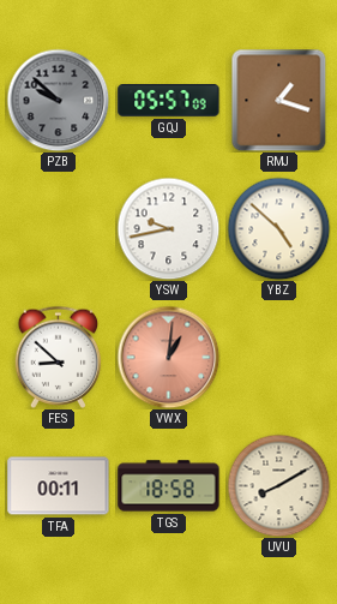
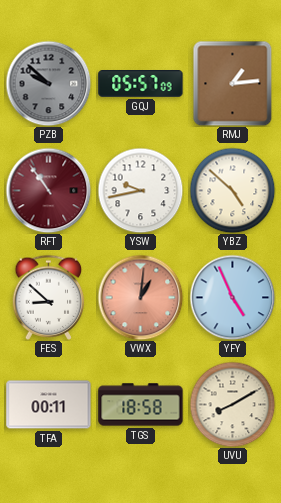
RMJ: 1:18 -> 1:14 (233, 83)
RFT: none -> 10:54 (48, 190)
YFY: none -> 4:56 (232, 297)
